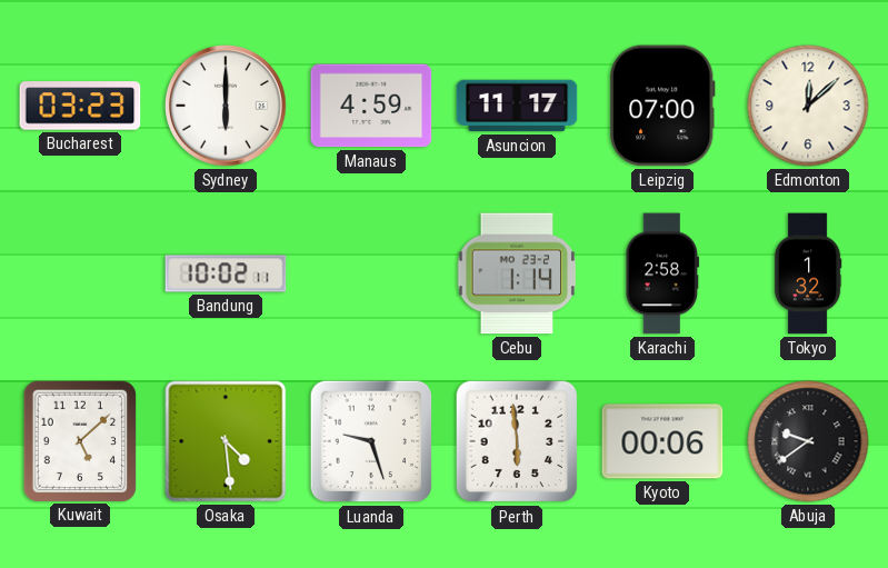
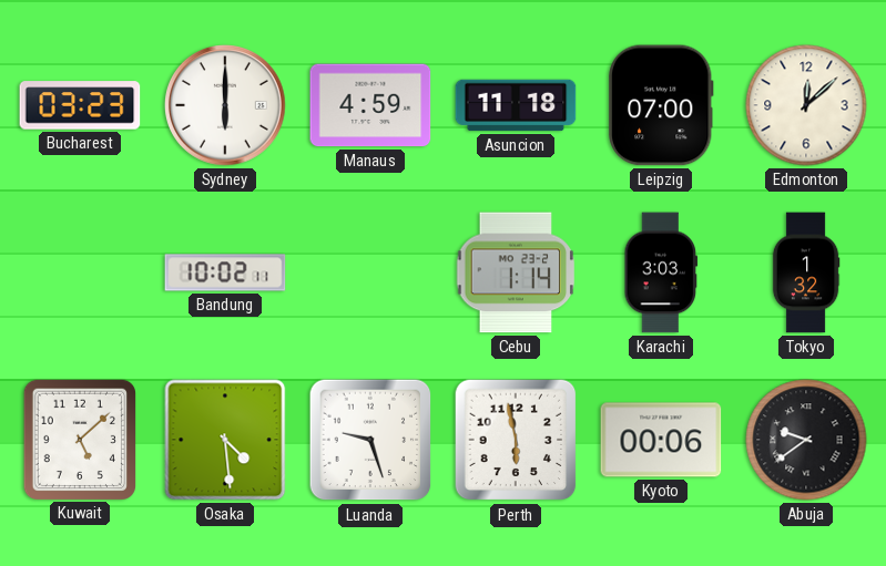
Asuncion: 11:17 -> 11:18 (516, 105)
Karachi: 2:58 -> 3:03 (661, 272)
Perth: 5:59 -> 5:58 (516, 440)
